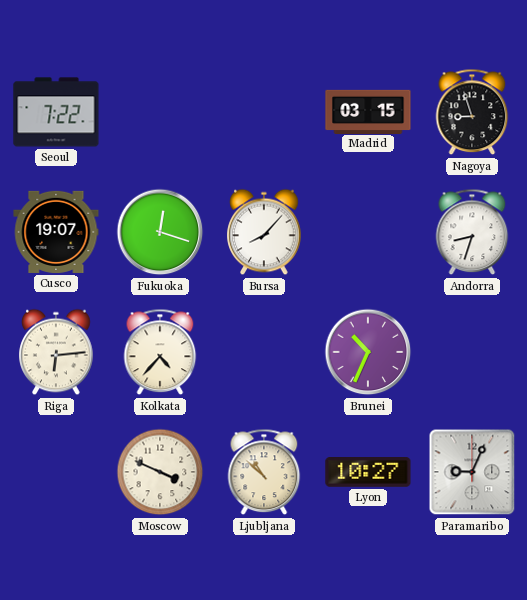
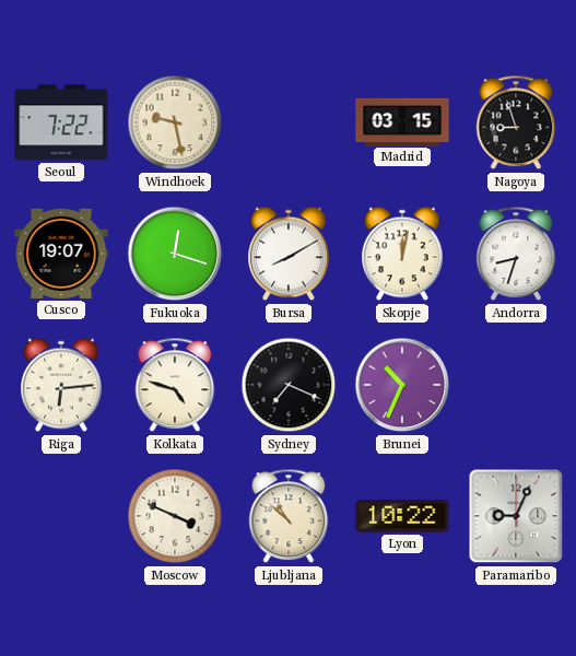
Windhoek: none -> 9:28 (175, 122)
Bursa: 8:07 -> 8:10 (289, 254)
Skopje: none -> 12:02 (402, 254)
Kolkata: 4:37 -> 4:48 (175, 385)
Sydney: none -> 7:19 (289, 385)
Lyon: 10:27 -> 10:22 (402, 517)
